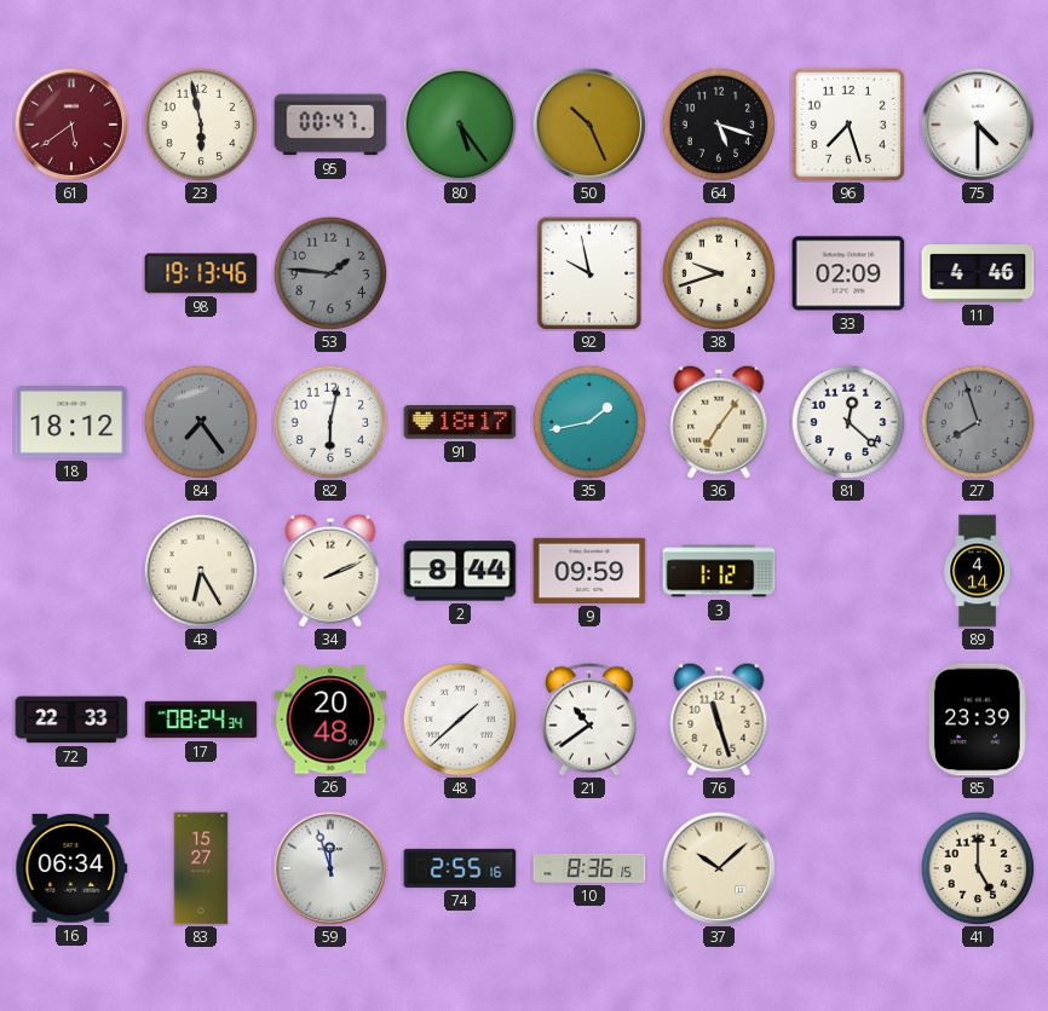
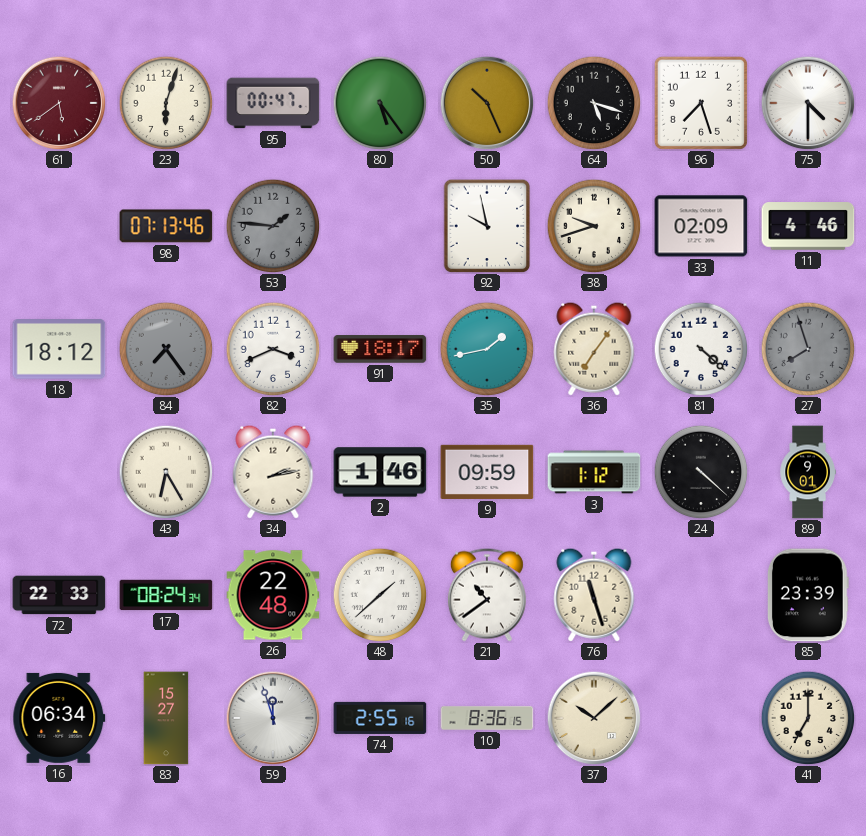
23: 5:58 -> 6:03 (166, 103)
98: 19:13 -> 07:13 (166, 226)
82: 6:02 -> 3:41 (273, 349)
81: 12:22 -> 4:22 (701, 349)
34: 2:11 -> 2:13 (273, 472)
2: 8:44 -> 1:46 (380, 472)
24: none -> 4:22 (701, 472)
89: 4:14 -> 9:01 (807, 472)
26: 20:48 -> 22:48 (273, 595)
41: 5:00 -> 7:00 (808, 718)
